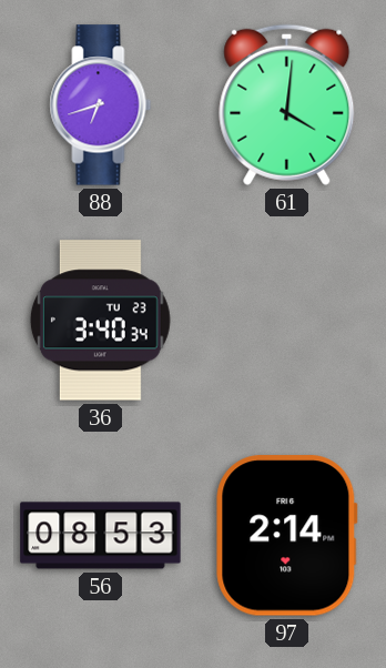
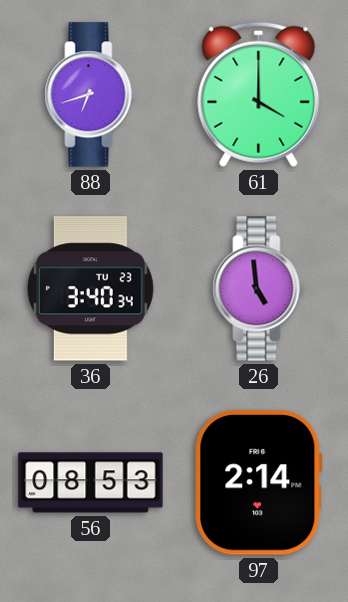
61: 4:01 -> 4:00 (259, 94)
26: none -> 4:59 (259, 289)
